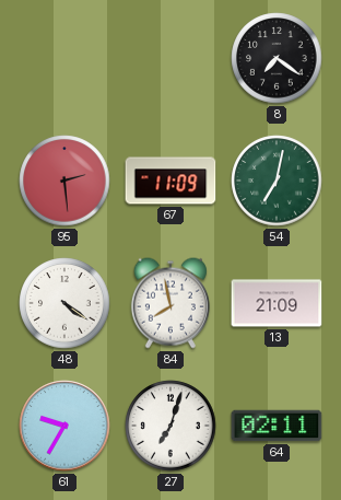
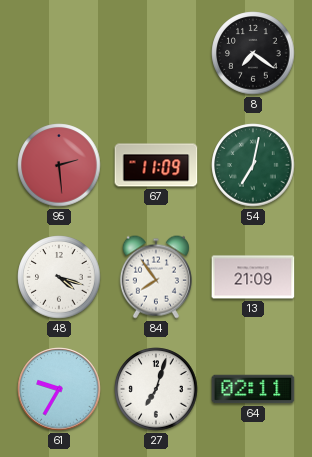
48: 4:21 -> 4:18 (59, 277)
84: 7:58 -> 7:54 (156, 277)
